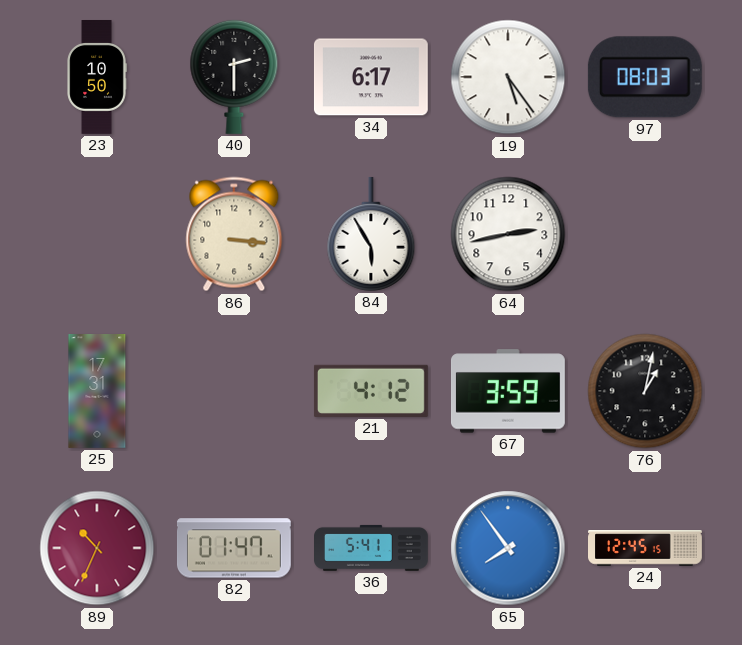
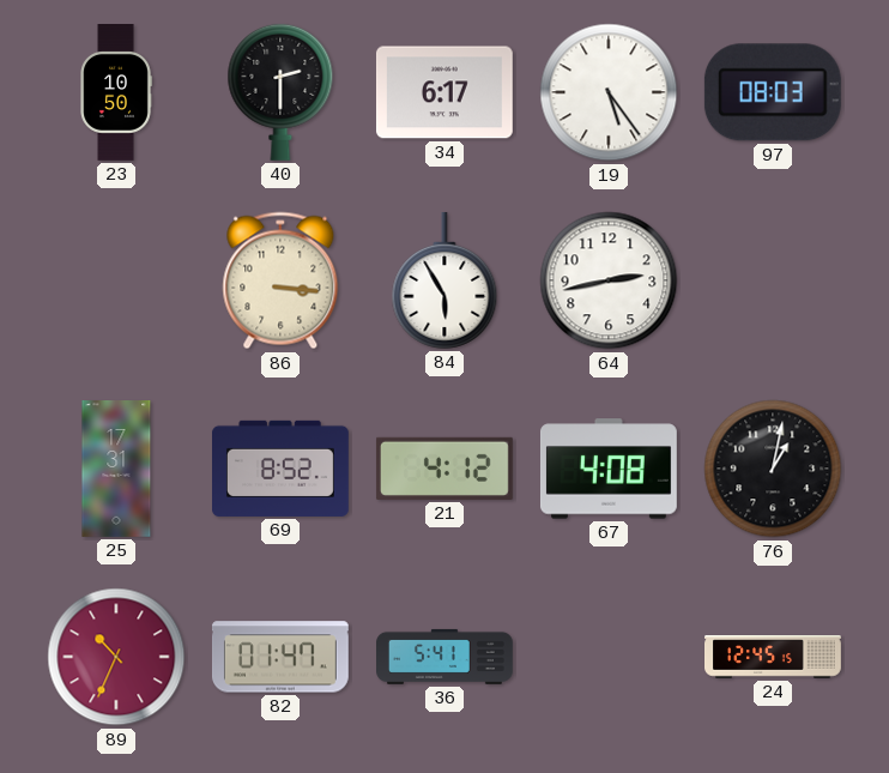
69: none -> 8:52 (282, 469)
67: 3:59 -> 4:08 (609, 469)
65: 7:54 -> none (508, 548)
